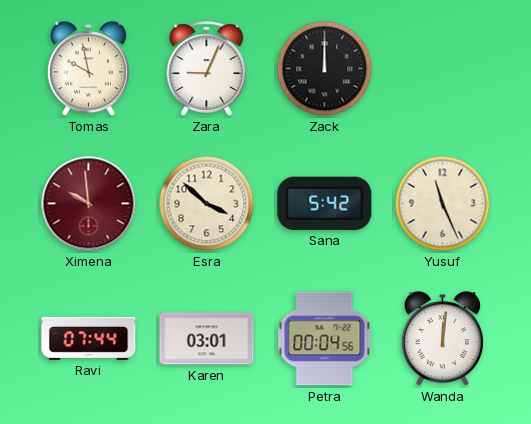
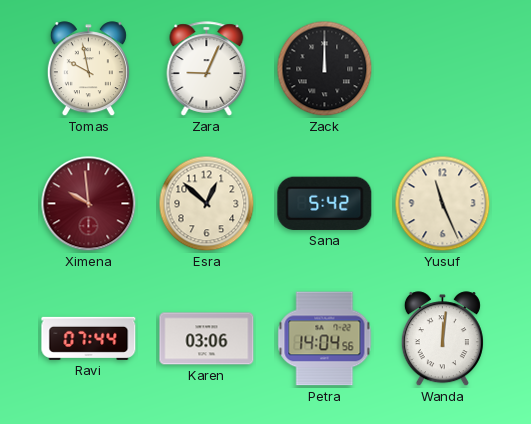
Esra: 3:52 -> 12:52 (207, 204)
Karen: 03:01 -> 03:06 (207, 339)
Petra: 00:04 -> 14:04 (325, 339)
